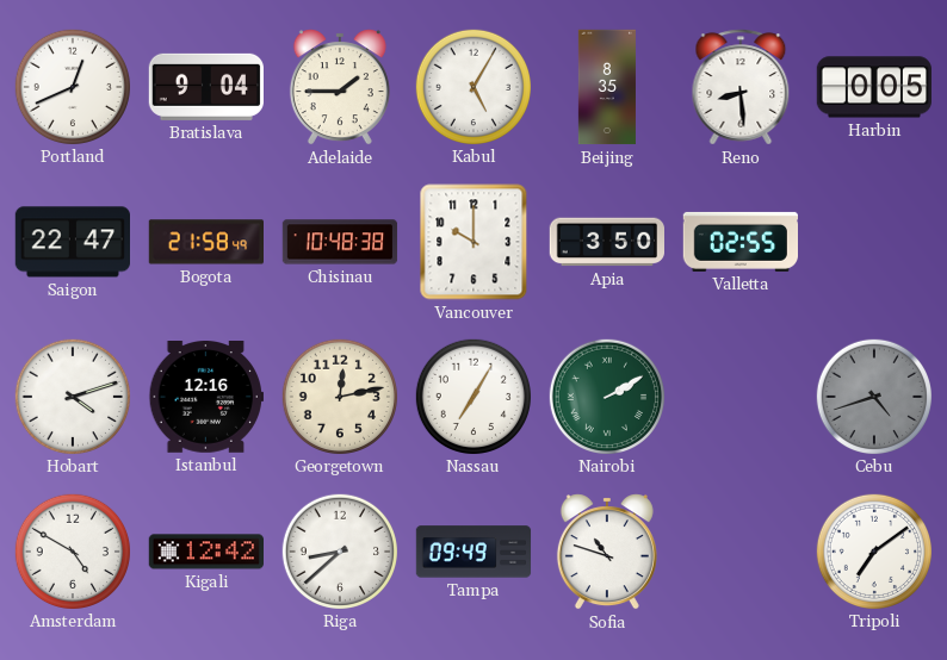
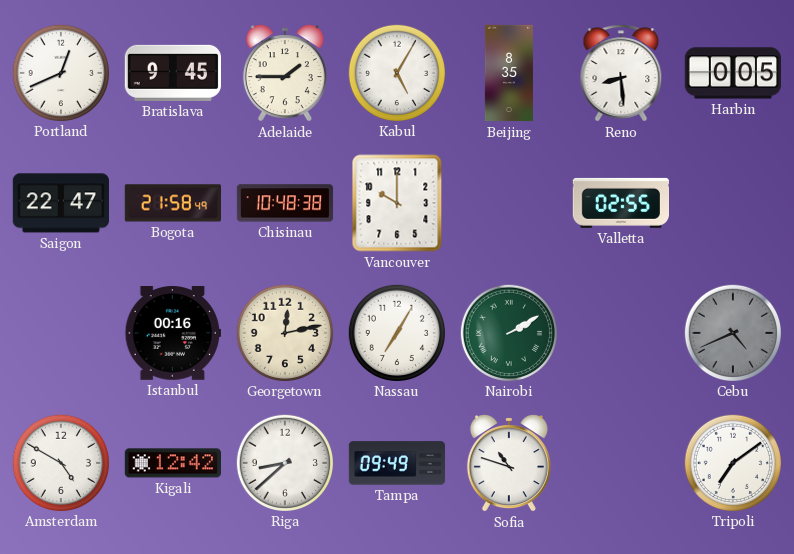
Bratislava: 9:04 -> 9:45 (172, 73)
Apia: 3:50 -> none (606, 242)
Hobart: 4:12 -> none (72, 396)
Istanbul: 12:16 -> 00:16 (172, 334)
Cebu: 4:42 -> 4:41 (732, 332)
